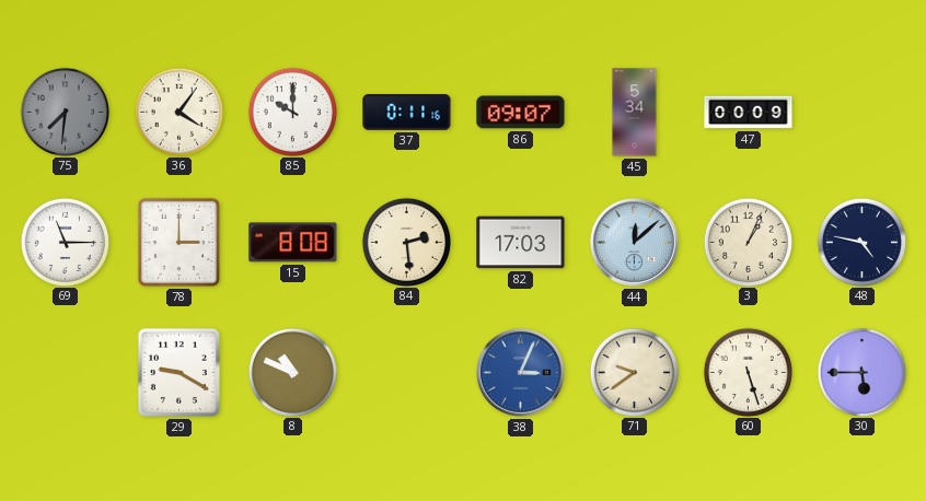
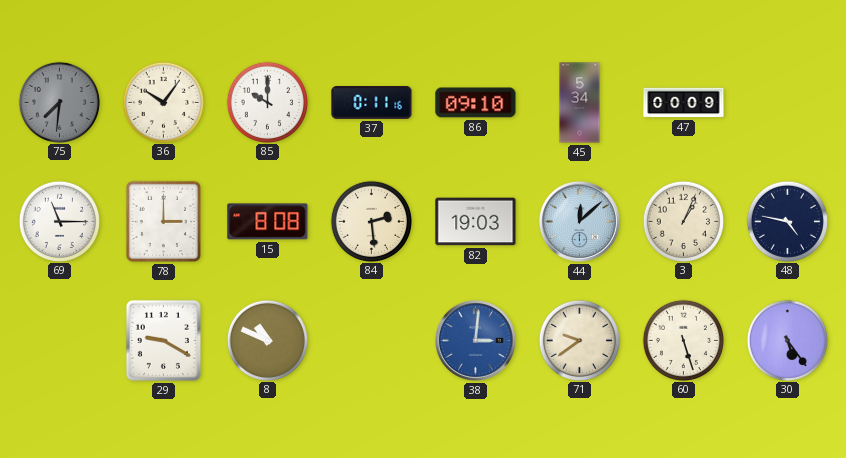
36: 4:06 -> 10:06 (163, 102)
86: 09:07 -> 09:10 (476, 103)
82: 17:03 -> 19:03 (476, 222)
38: 3:04 -> 3:01 (475, 340)
30: 5:45 -> 5:24 (787, 340)
